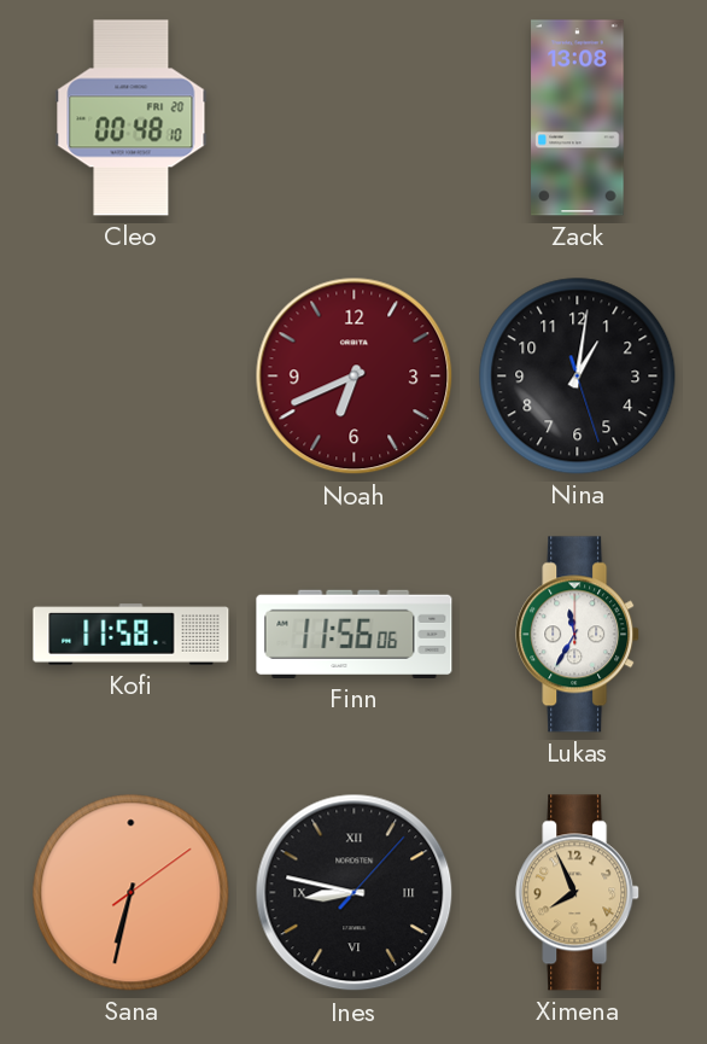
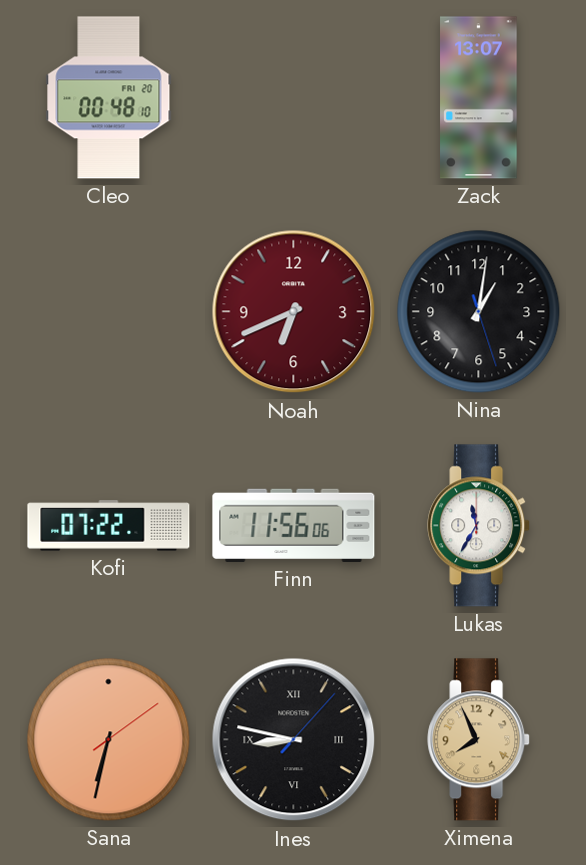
Zack: 13:08 -> 13:07 (479, 98)
Kofi: 11:58 -> 07:22 (109, 526)
